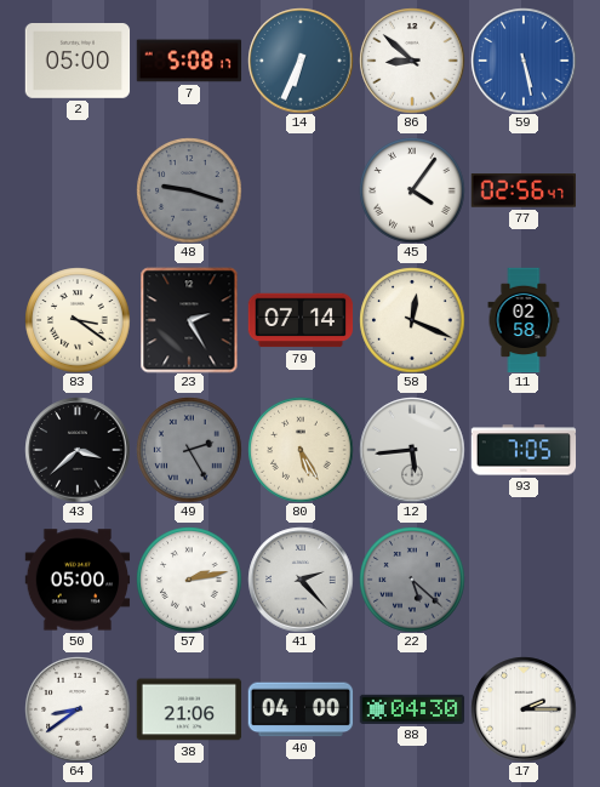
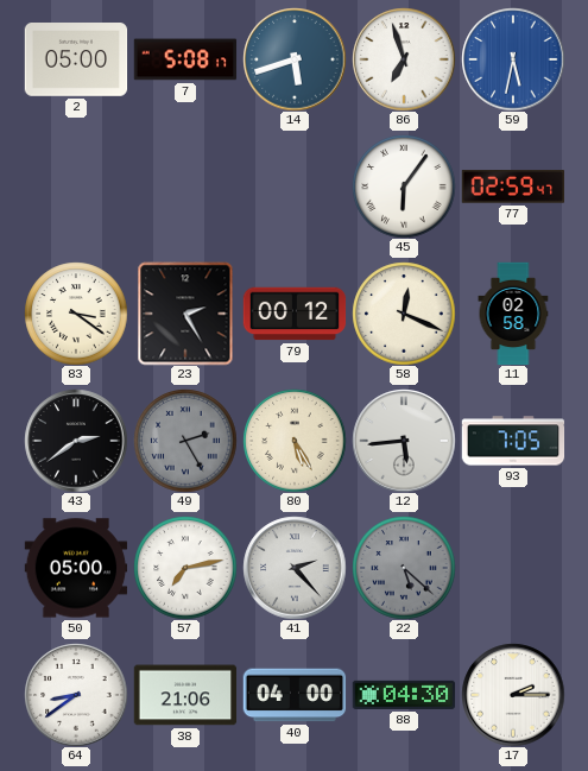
14: 6:34 -> 5:42 (295, 59)
86: 8:52 -> 6:57 (404, 59)
59: 5:28 -> 5:32 (513, 59)
48: 9:18 -> none (189, 190)
45: 4:06 -> 6:06 (404, 187)
77: 02:56 -> 02:59 (512, 187)
79: 07:14 -> 00:12 (295, 314)
43: 3:38 -> 2:39 (76, 441)
57: 2:13 -> 7:13 (185, 568)
